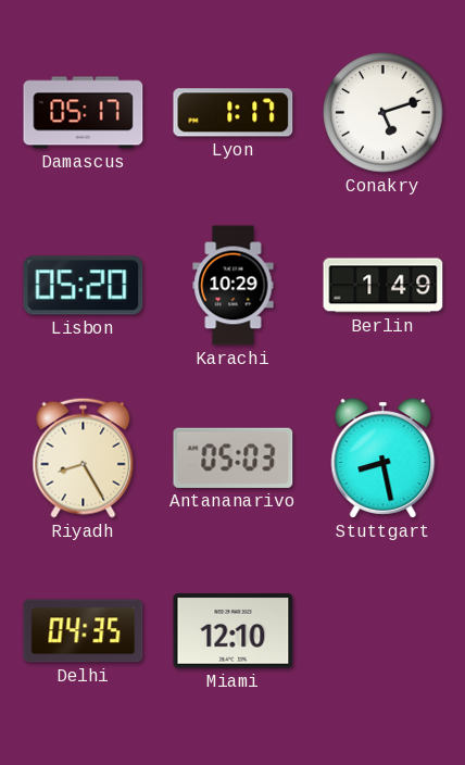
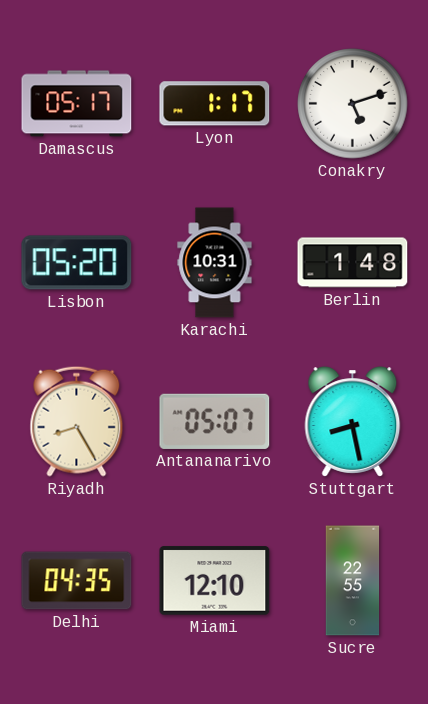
Karachi: 10:29 -> 10:31 (215, 263)
Berlin: 1:49 -> 1:48 (353, 263)
Antananarivo: 05:03 -> 05:07 (215, 421)
Sucre: none -> 22:55 (353, 581)
